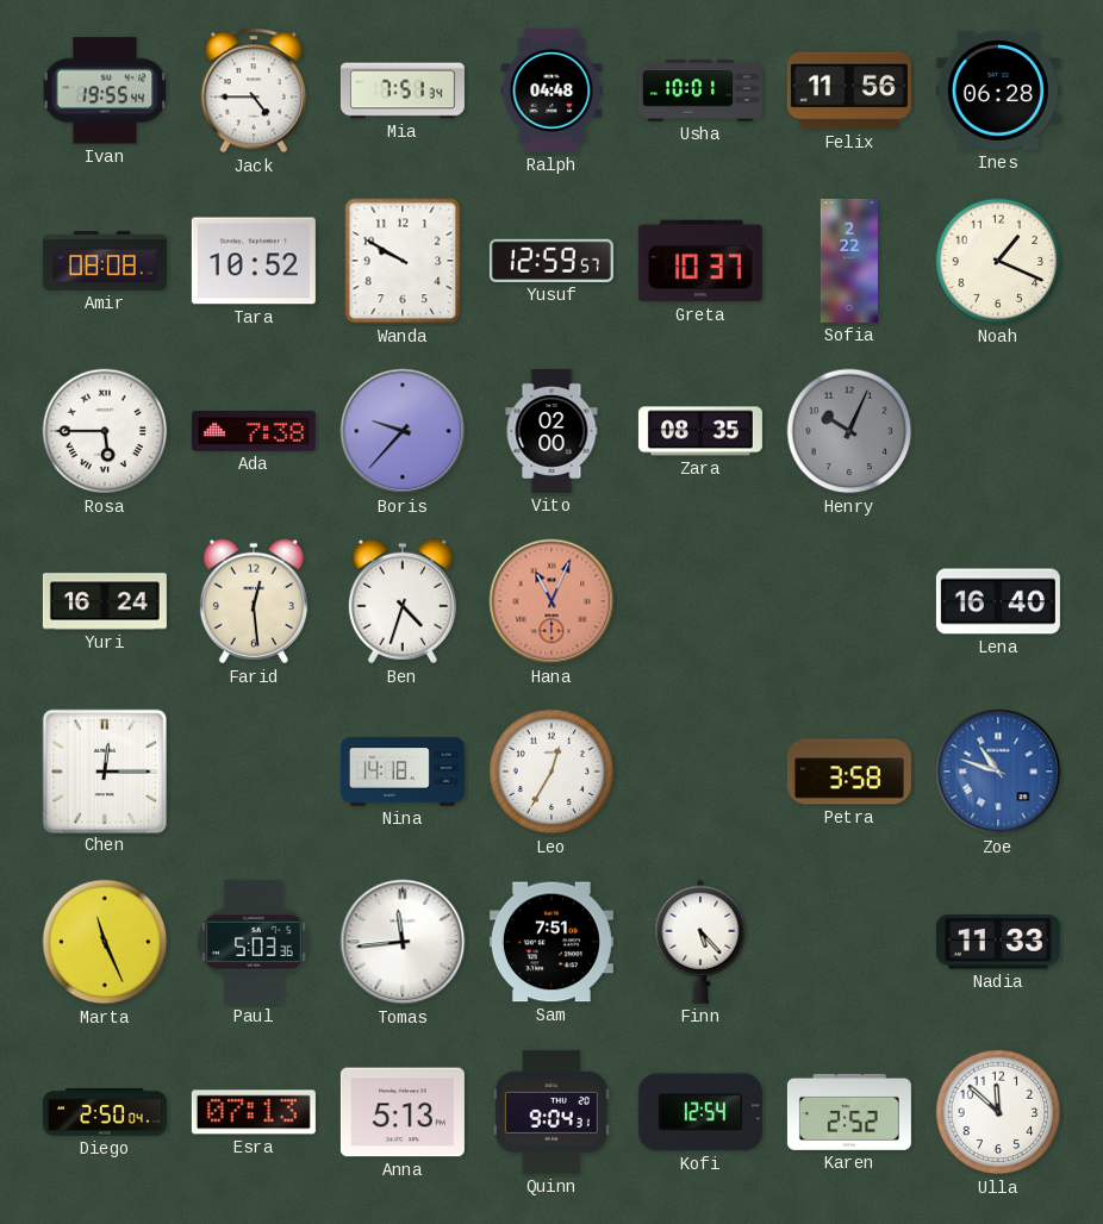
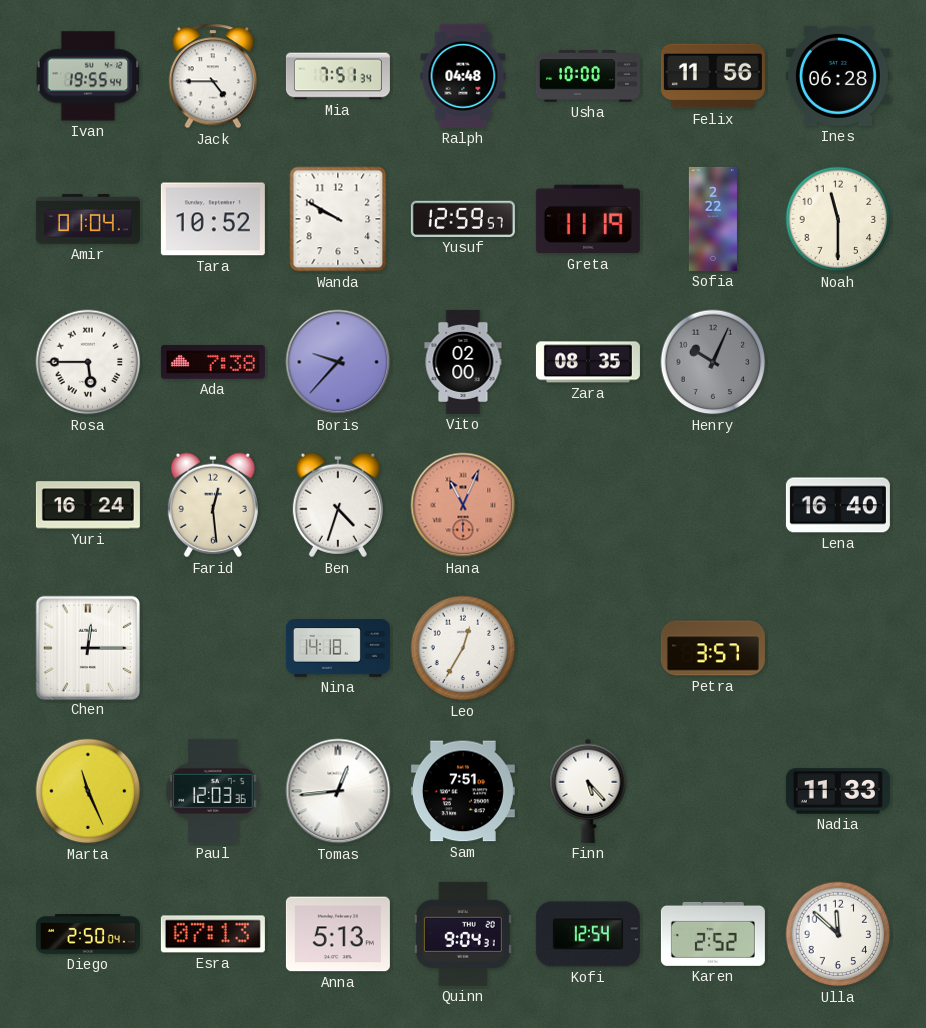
Usha: 10:01 -> 10:00 (588, 76)
Amir: 08:08 -> 01:04 (88, 219)
Greta: 10:37 -> 11:19 (588, 219)
Noah: 1:19 -> 11:30 (838, 219)
Petra: 3:58 -> 3:57 (713, 648)
Zoe: 10:48 -> none (998, 772)
Paul: 5:03 -> 12:03 (213, 791)
Tomas: 11:44 -> 12:44 (338, 791)
